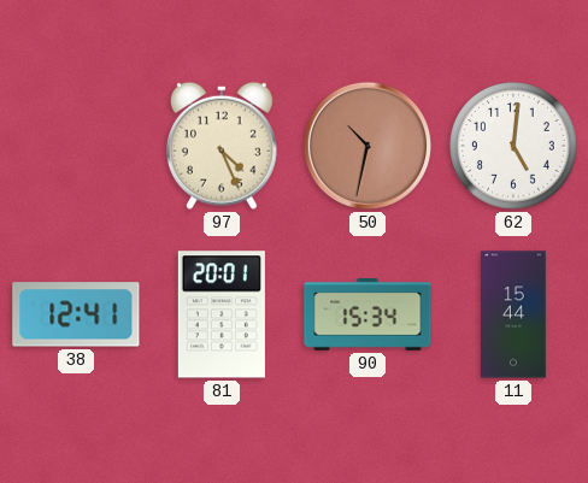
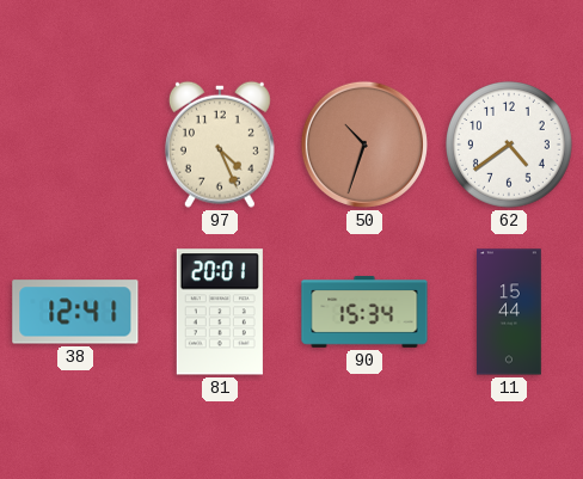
50: 10:32 -> 10:33 (364, 145)
62: 5:01 -> 4:39 (510, 146)
